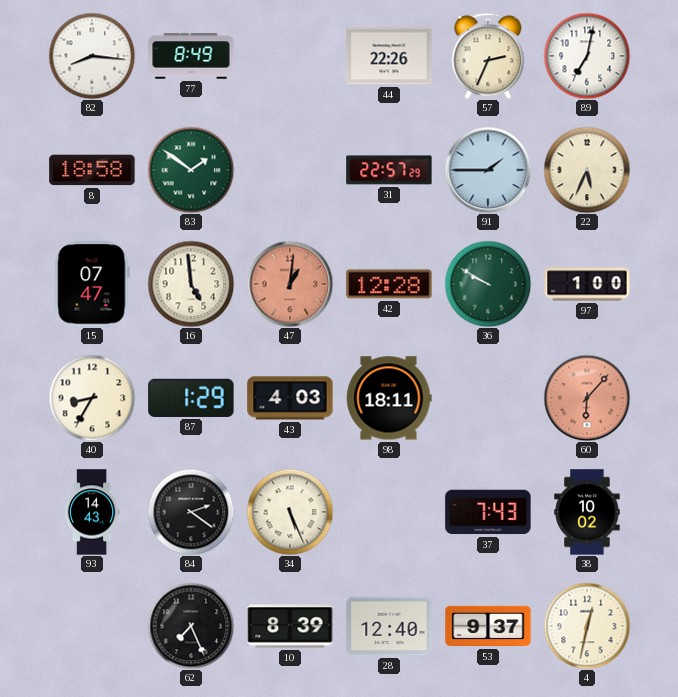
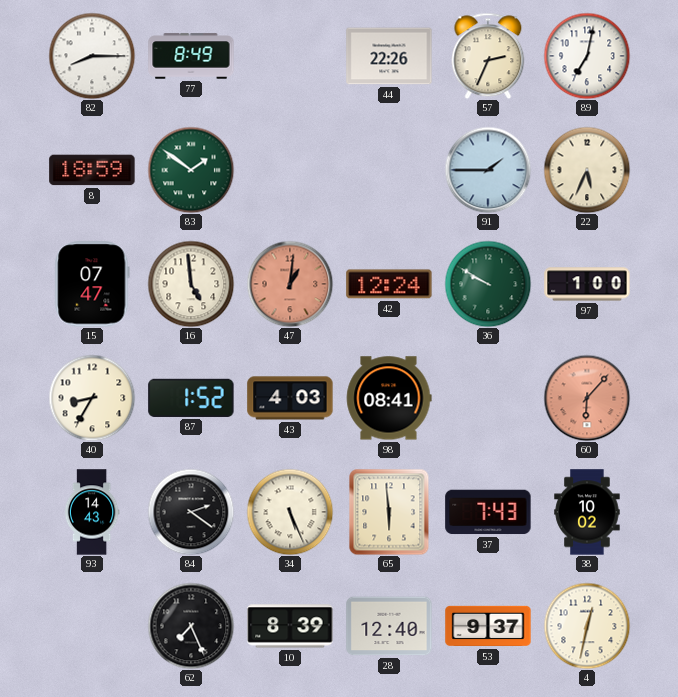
82: 8:16 -> 8:15 (92, 56)
8: 18:58 -> 18:59 (92, 170)
31: 22:57 -> none (389, 170)
42: 12:28 -> 12:24 (389, 284)
87: 1:29 -> 1:52 (191, 398)
98: 18:11 -> 08:41 (389, 398)
65: none -> 5:59 (389, 512)
